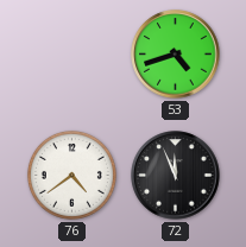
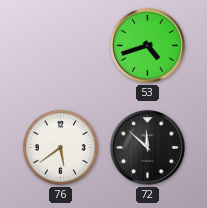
76: 4:39 -> 5:39 (60, 147)
72: 11:56 -> 11:52 (148, 148)
